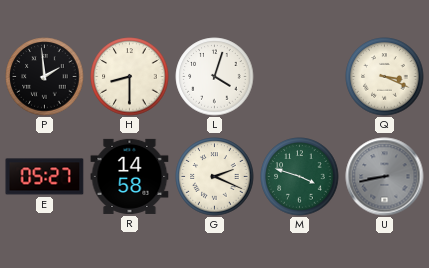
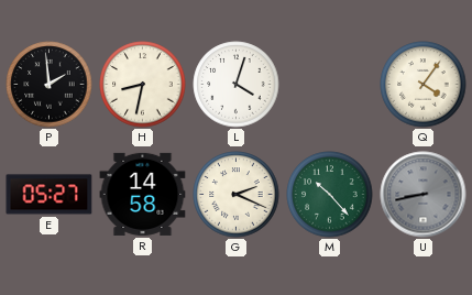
H: 8:30 -> 8:32 (143, 85)
Q: 3:19 -> 4:06 (424, 85)
M: 3:48 -> 10:23 (330, 195)
